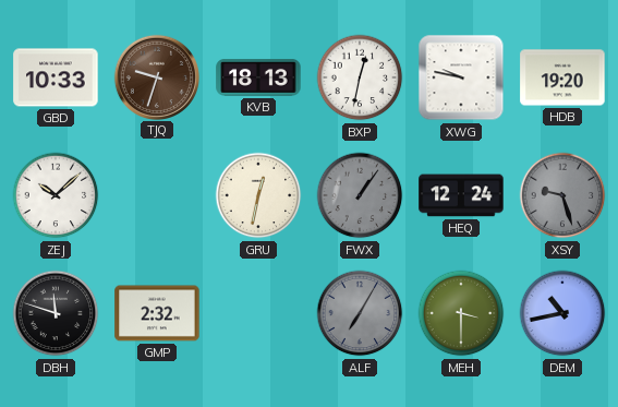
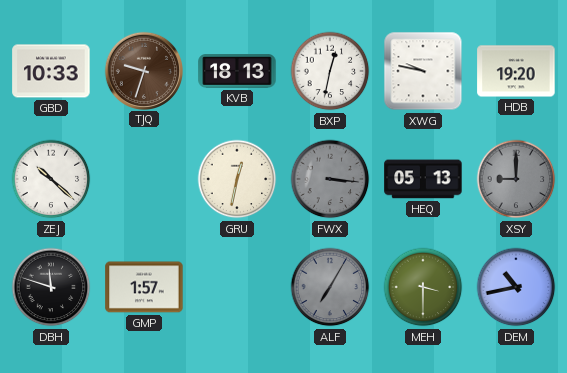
ZEJ: 10:08 -> 10:22 (51, 179)
FWX: 1:06 -> 3:16 (330, 179)
HEQ: 12:24 -> 05:13 (423, 179)
XSY: 9:27 -> 9:00 (516, 179)
GMP: 2:32 -> 1:57 (144, 287)
